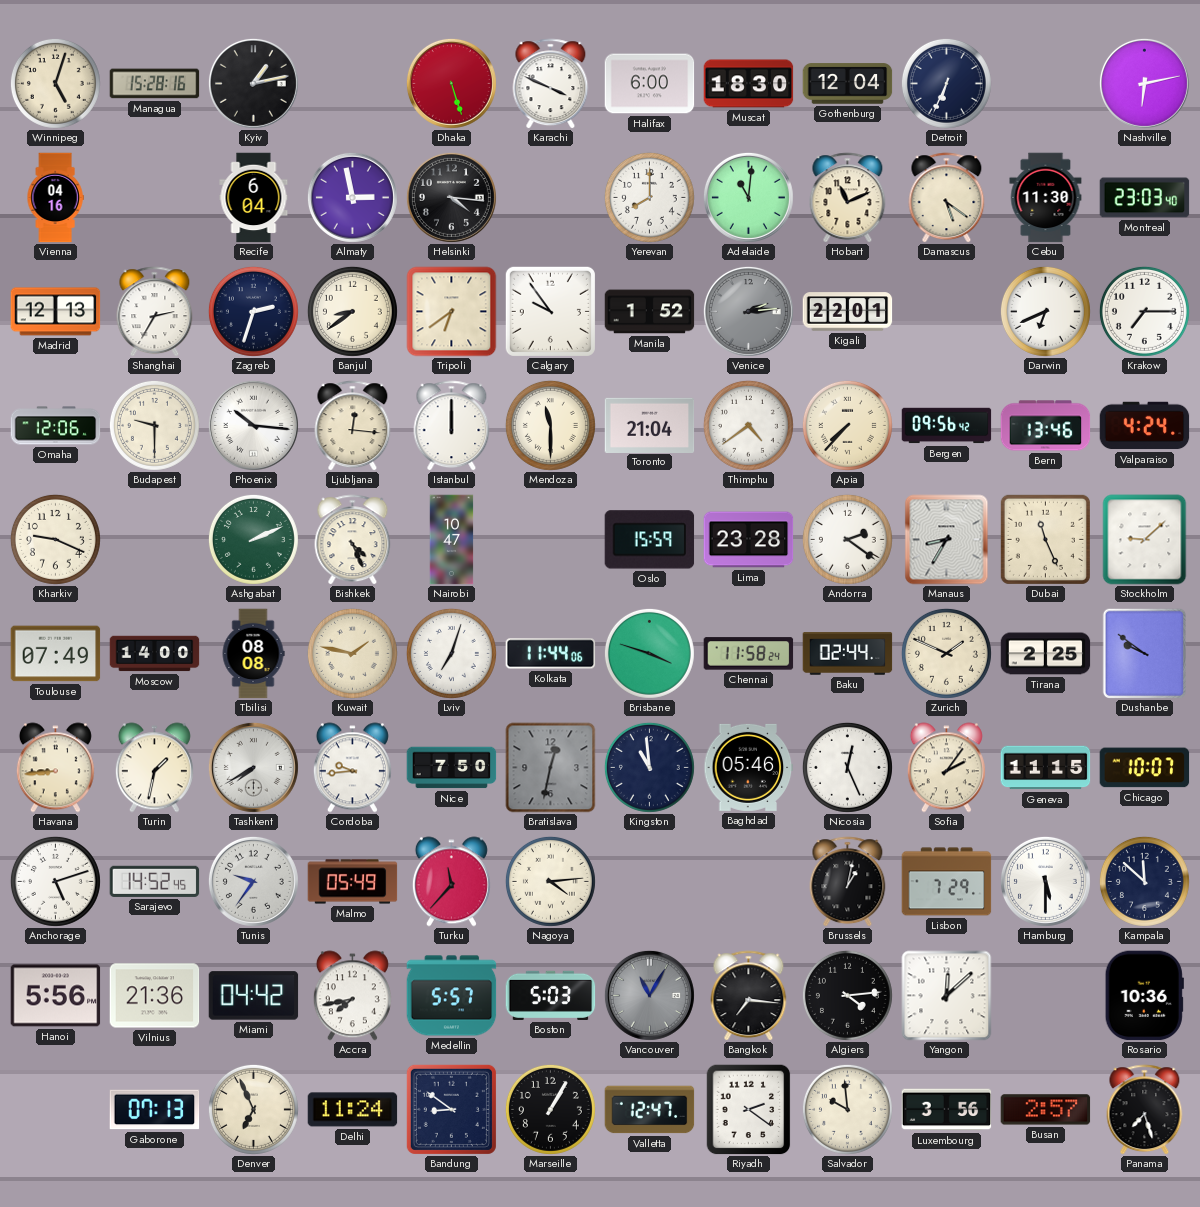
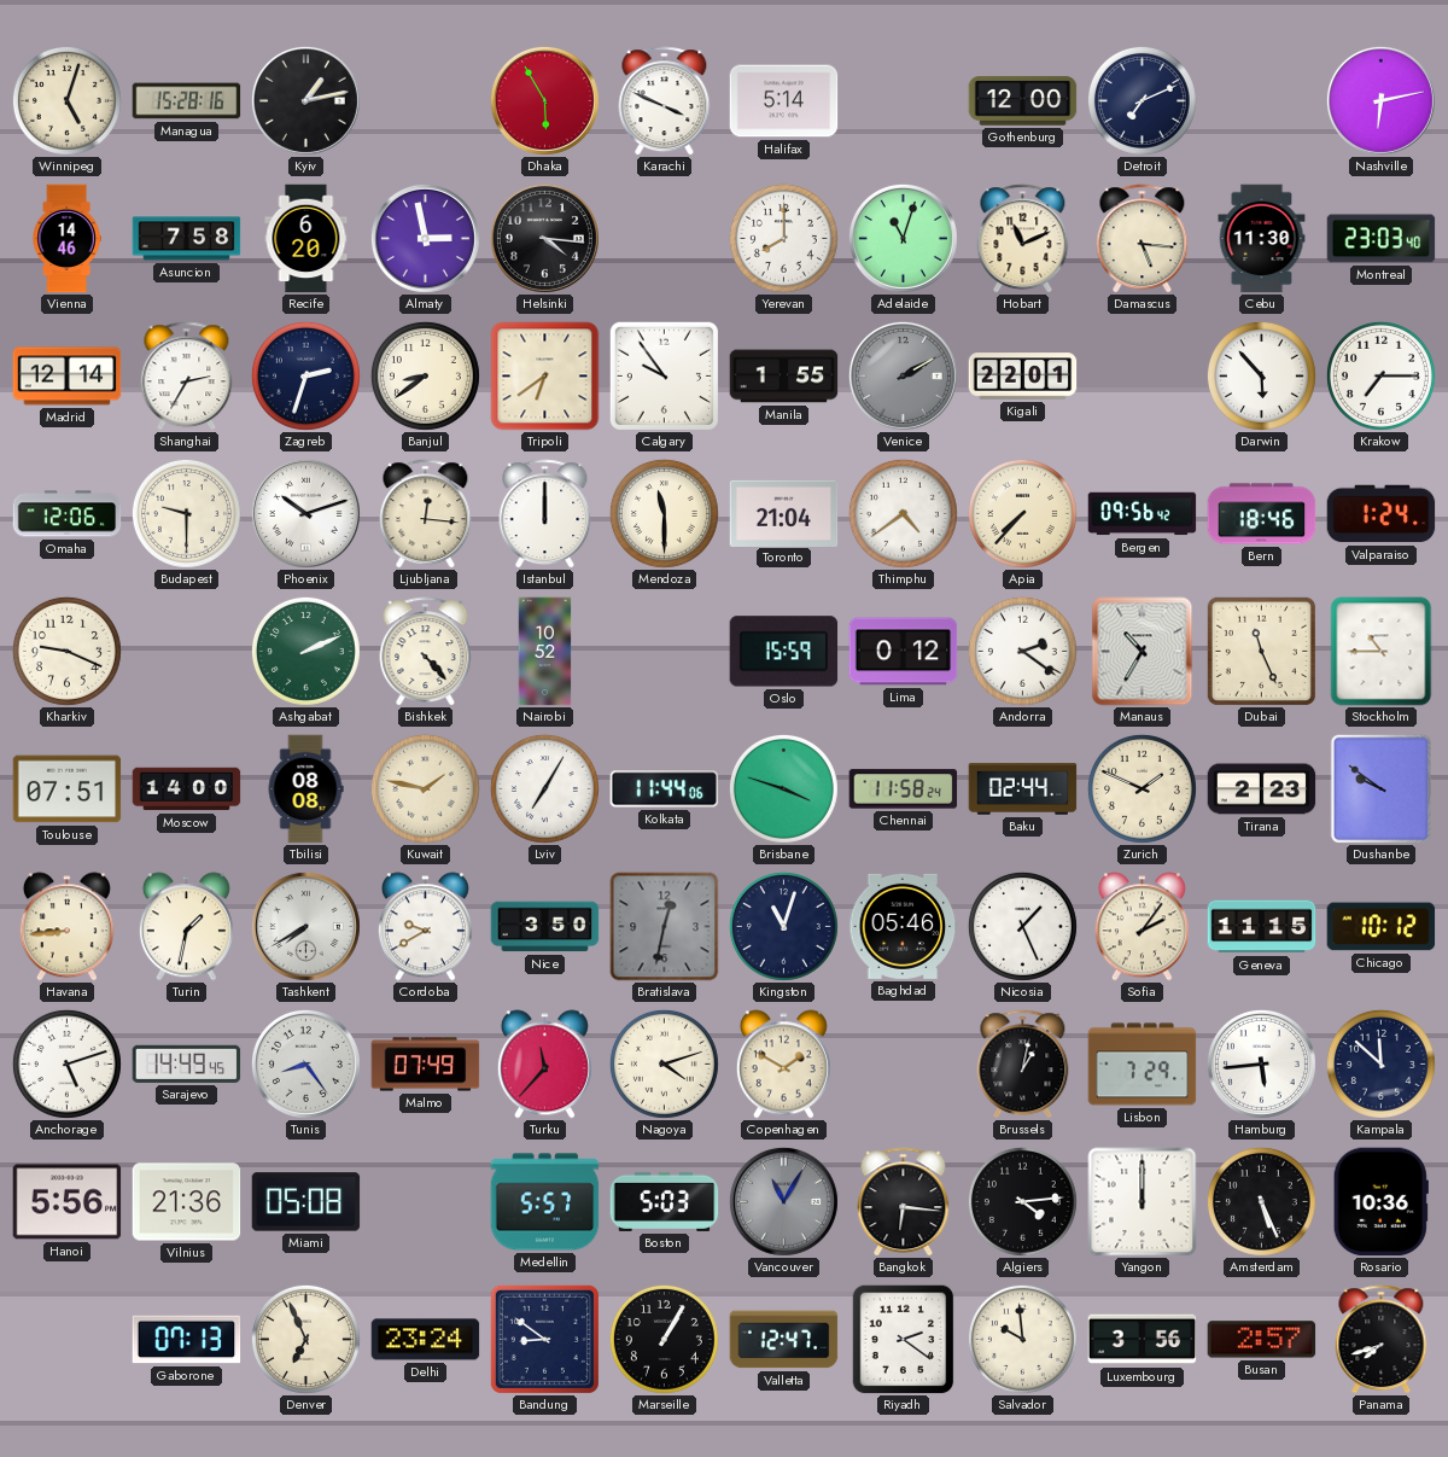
Dhaka: 5:27 -> 5:55 (544, 100)
Halifax: 6:00 -> 5:14 (784, 101)
Muscat: 18:30 -> none (749, 84)
Gothenburg: 12:04 -> 12:00 (1023, 101)
Detroit: 6:34 -> 7:11 (1142, 100)
Vienna: 04:16 -> 14:46 (66, 239)
Asuncion: none -> 7:58 (187, 239)
Recife: 6:04 -> 6:20 (306, 239)
Adelaide: 11:01 -> 11:03 (903, 238)
Damascus: 5:21 -> 5:16 (1143, 239)
Madrid: 12:13 -> 12:14 (68, 377)
Manila: 1:52 -> 1:55 (784, 377)
Venice: 2:14 -> 2:10 (903, 375)
Darwin: 6:41 -> 5:53 (1261, 375)
Phoenix: 10:16 -> 10:12 (305, 513)
Bern: 13:46 -> 18:46 (1262, 514)
Valparaiso: 4:24 -> 1:24 (1382, 514)
Bishkek: 4:26 -> 4:23 (426, 652)
Nairobi: 10:47 -> 10:52 (545, 652)
Lima: 23:28 -> 0:12 (904, 652)
Manaus: 8:35 -> 10:35 (1143, 652)
Stockholm: 9:08 -> 10:45 (1382, 652)
Toulouse: 07:49 -> 07:51 (68, 789)
Lviv: 7:03 -> 7:05 (544, 788)
Tirana: 2:25 -> 2:23 (1262, 789)
Cordoba: 9:44 -> 9:40 (425, 927)
Nice: 7:50 -> 3:50 (545, 927)
Kingston: 10:59 -> 11:03 (783, 926)
Nicosia: 12:26 -> 1:26 (1022, 926)
Chicago: 10:07 -> 10:12 (1382, 927)
Sarajevo: 14:52 -> 14:49 (187, 1063)
Tunis: 9:36 -> 8:24 (305, 1063)
Malmo: 05:49 -> 07:49 (426, 1065)
Nagoya: 4:14 -> 4:12 (664, 1063)
Copenhagen: none -> 1:50 (783, 1065)
Hamburg: 5:30 -> 5:44 (1261, 1063)
Miami: 04:42 -> 05:08 (306, 1202)
Accra: 7:43 -> none (352, 996)
Bangkok: 7:16 -> 6:16 (904, 1202)
Yangon: 12:08 -> 12:00 (1143, 1202)
Amsterdam: none -> 5:26 (1261, 1201)
Delhi: 11:24 -> 23:24 (426, 1340)
Panama: 7:27 -> 7:42 (1382, 1340)
